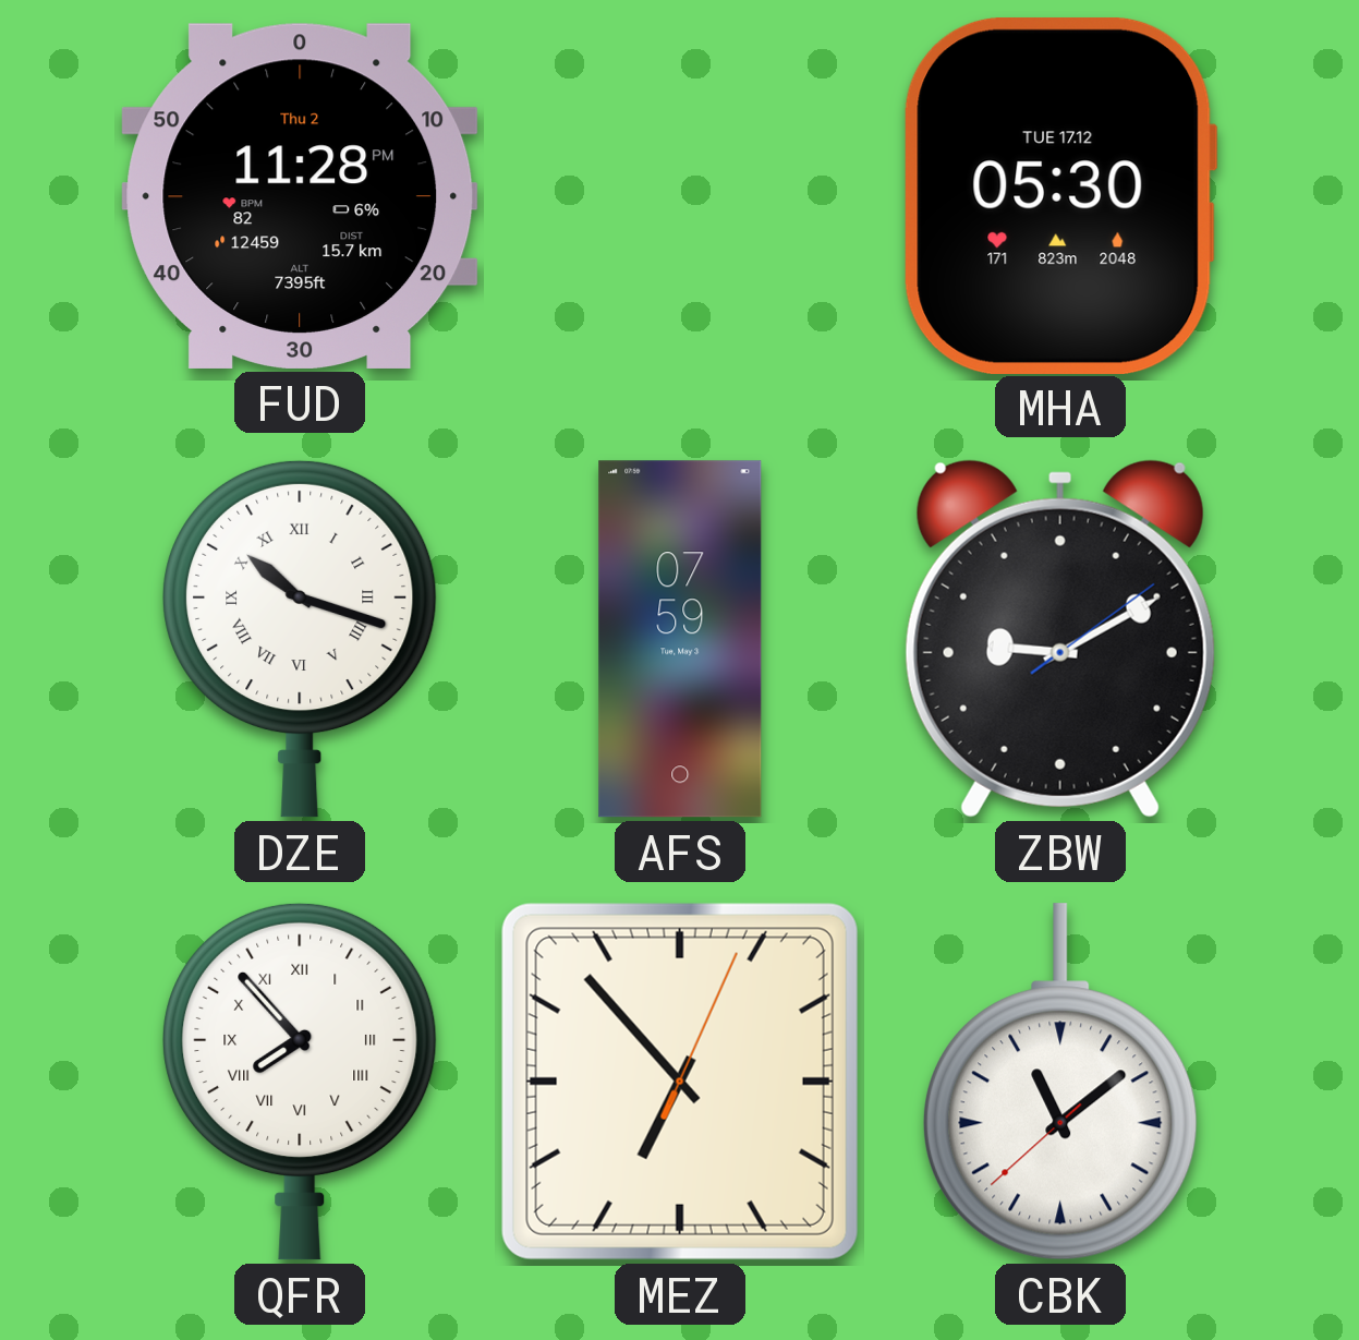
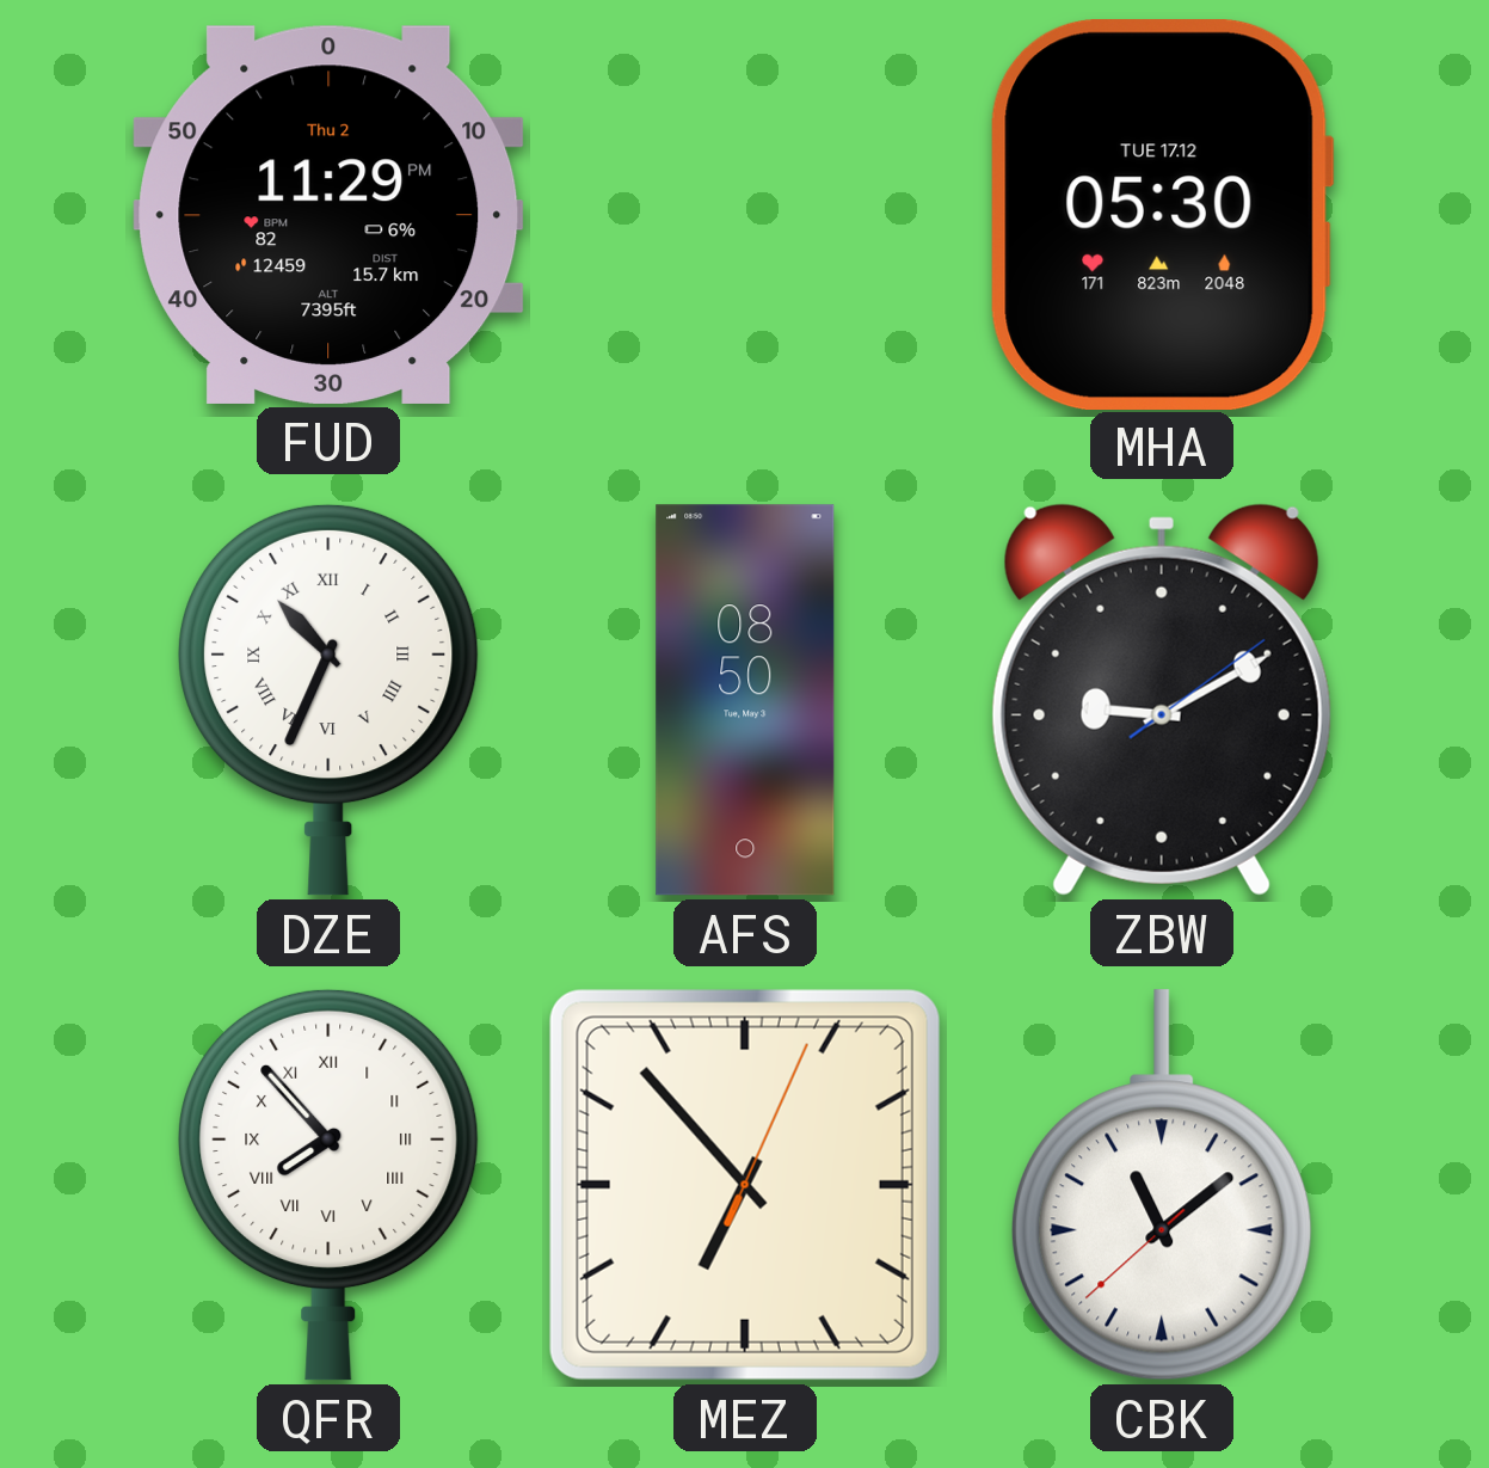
FUD: 11:28 -> 11:29 (328, 215)
DZE: 10:18 -> 10:34 (328, 700)
AFS: 07:59 -> 08:50 (745, 700)
